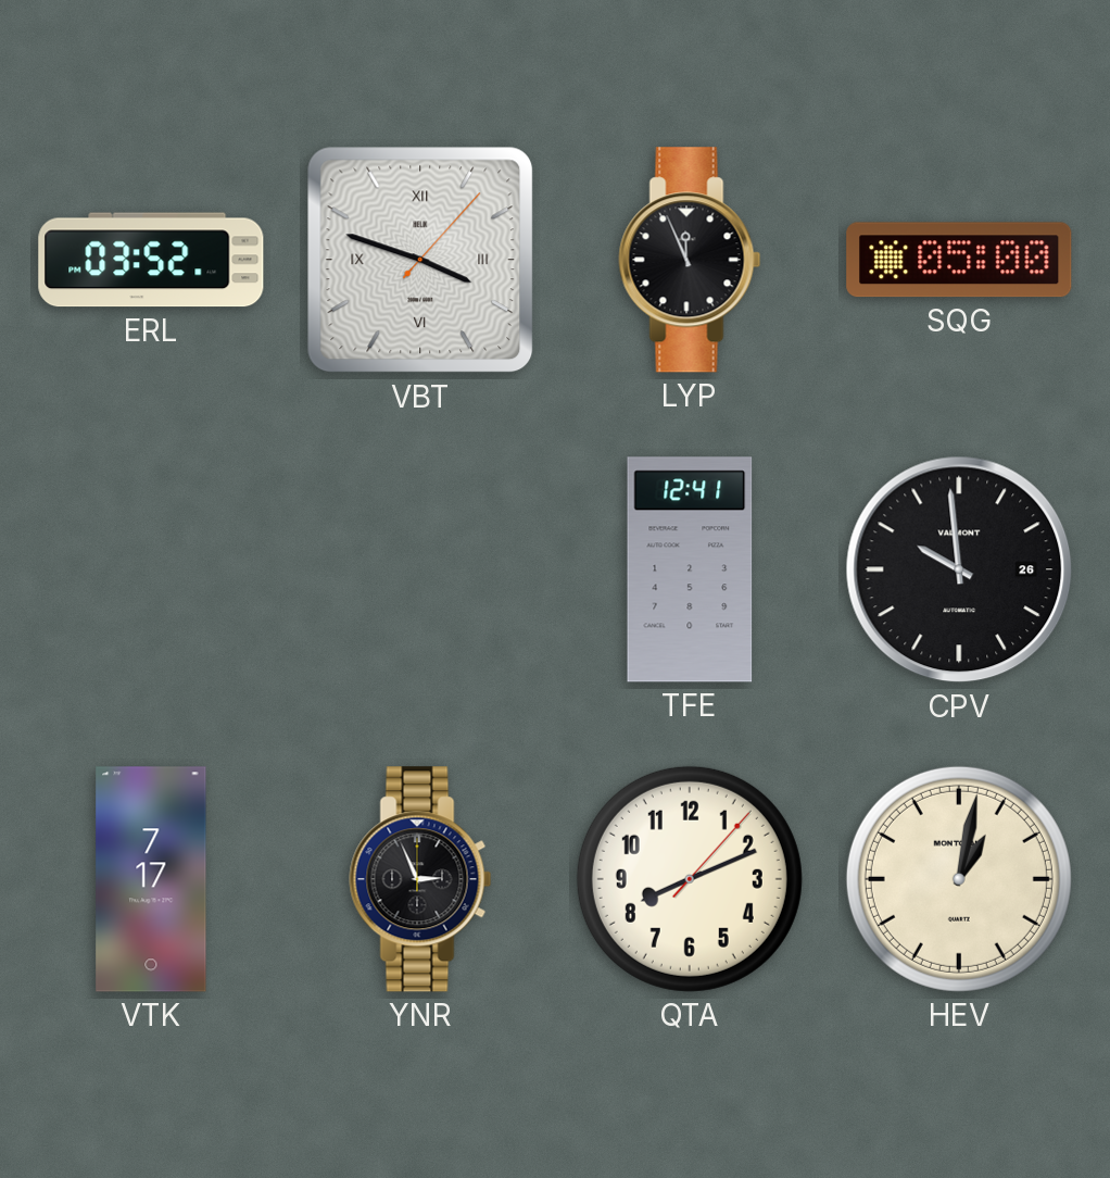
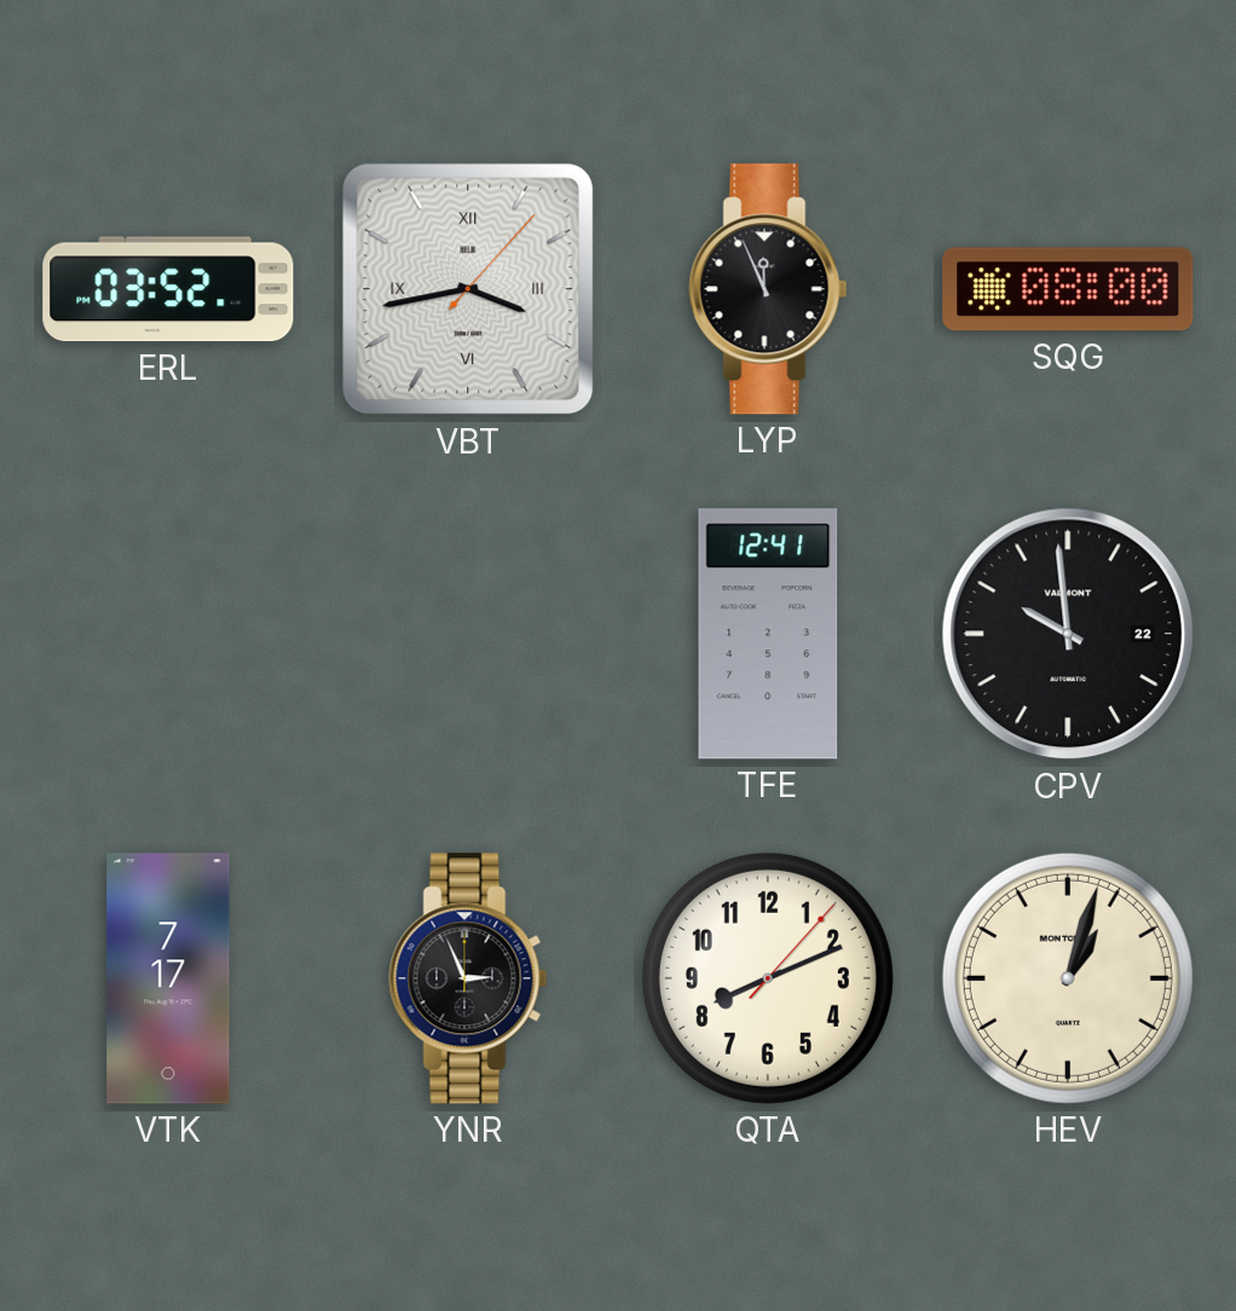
VBT: 3:48 -> 3:43 (468, 289)
SQG: 05:00 -> 08:00 (1068, 289)
CPV date: 26 -> 22 (1068, 634)
HEV: 1:02 -> 1:03 (1068, 978)
